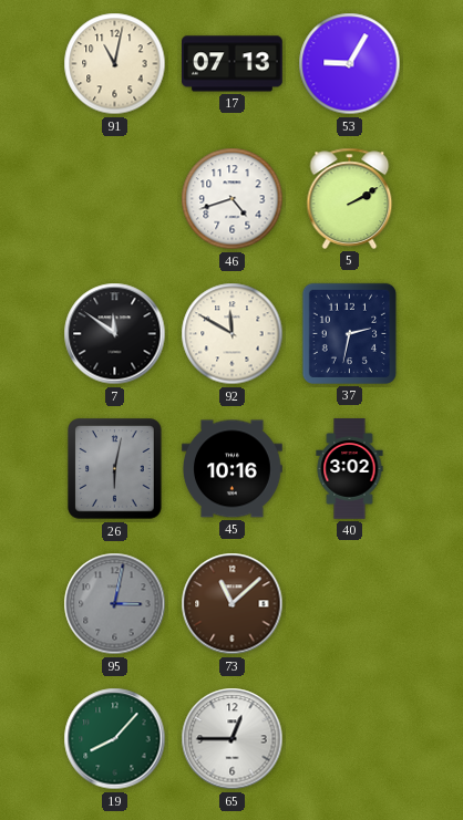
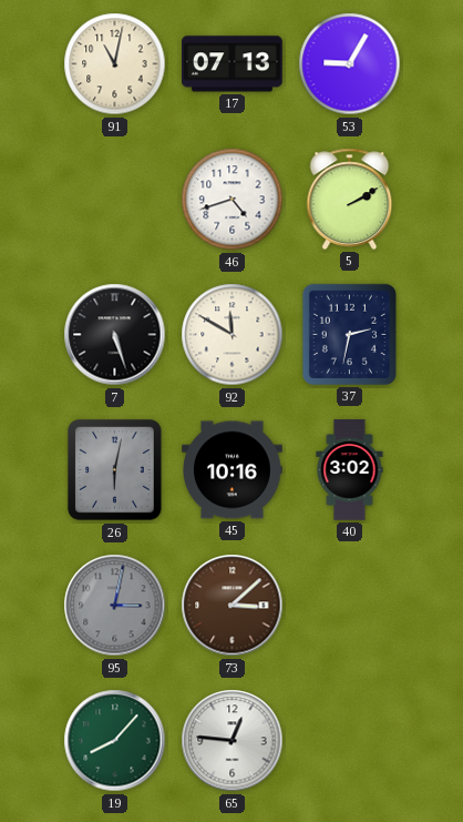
7: 11:51 -> 5:27 (115, 335)
73: 11:08 -> 3:08 (233, 606)
65: 12:45 -> 12:46 (233, 741)
